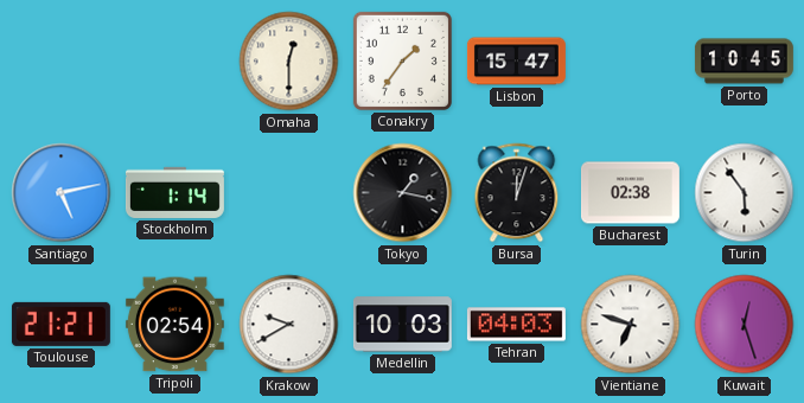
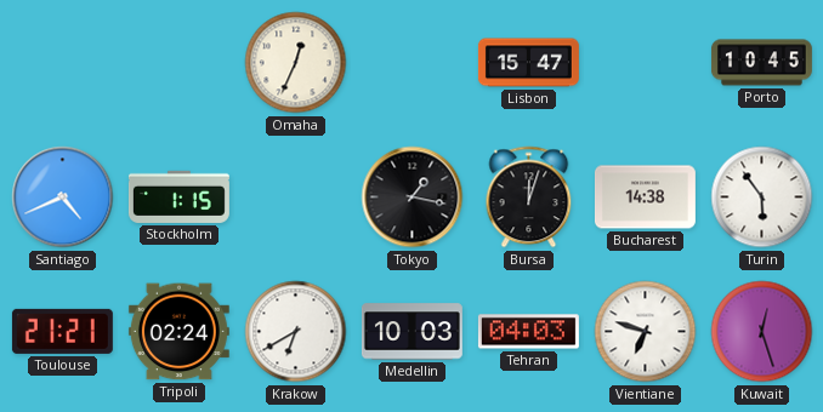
Omaha: 12:30 -> 12:34 (296, 63)
Conakry: 1:36 -> none (402, 60)
Santiago: 5:13 -> 4:41 (63, 198)
Stockholm: 1:14 -> 1:15 (178, 196)
Bucharest: 02:38 -> 14:38 (645, 198)
Tripoli: 02:54 -> 02:24 (178, 332)
Krakow: 9:40 -> 6:40 (296, 332)
